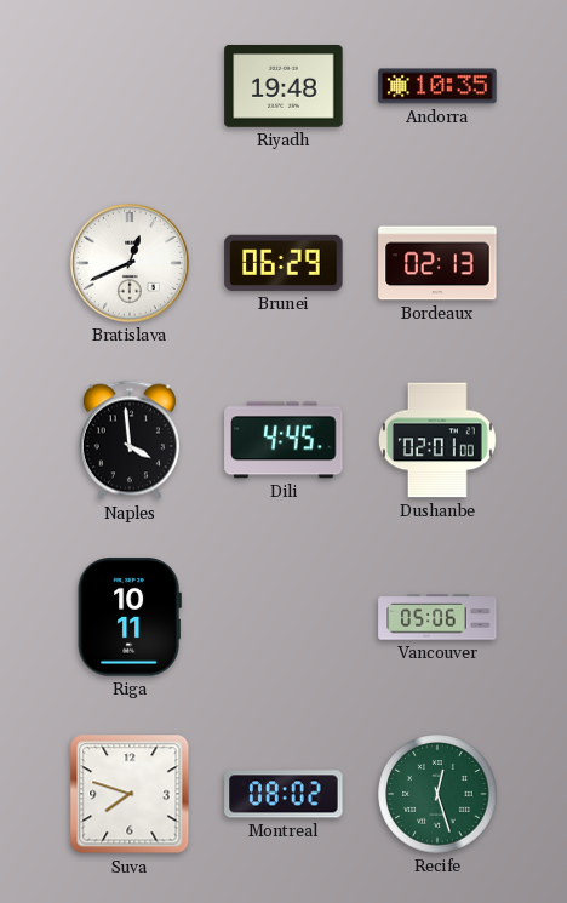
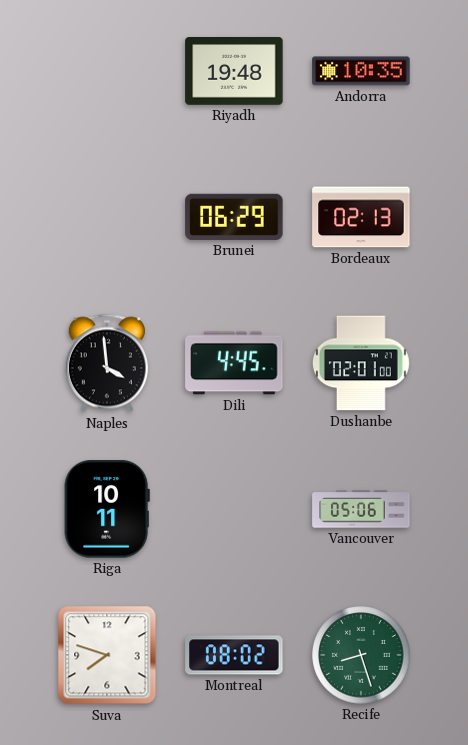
Bratislava: 12:41 -> none (130, 263)
Recife: 12:27 -> 8:27 (361, 655)
